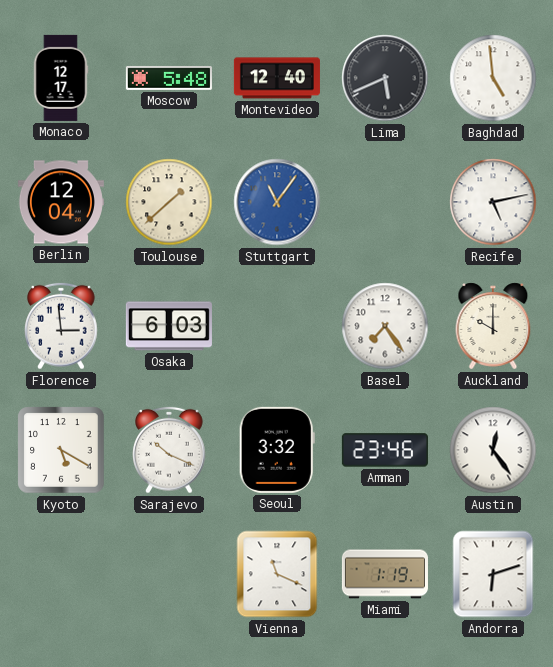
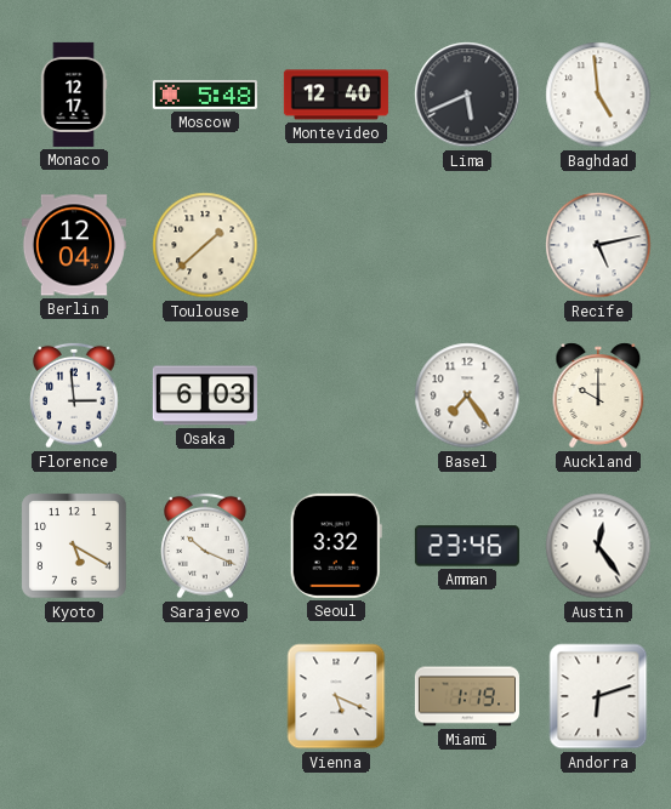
Stuttgart: 11:06 -> none (277, 202)
Vienna: 11:19 -> 5:19 (336, 696)
